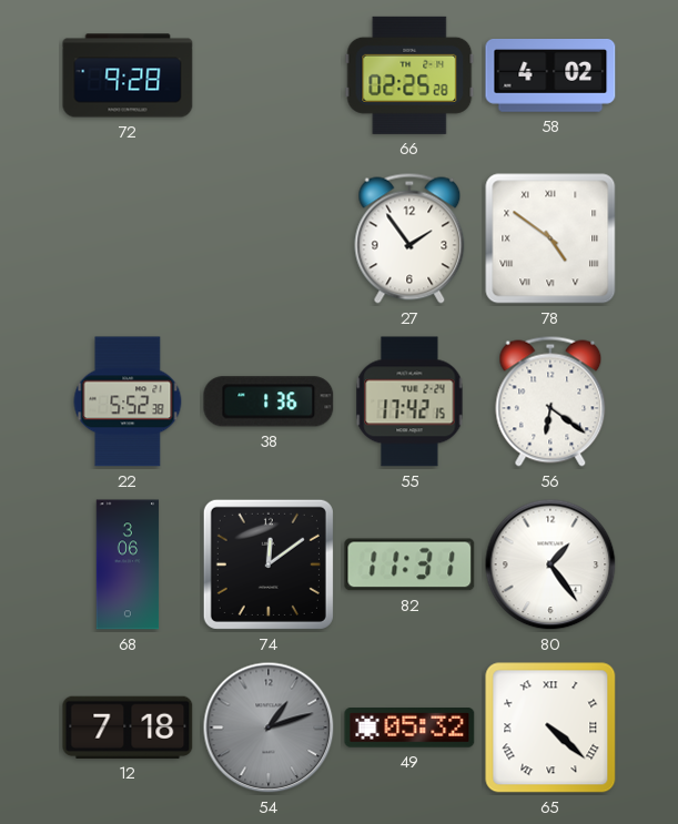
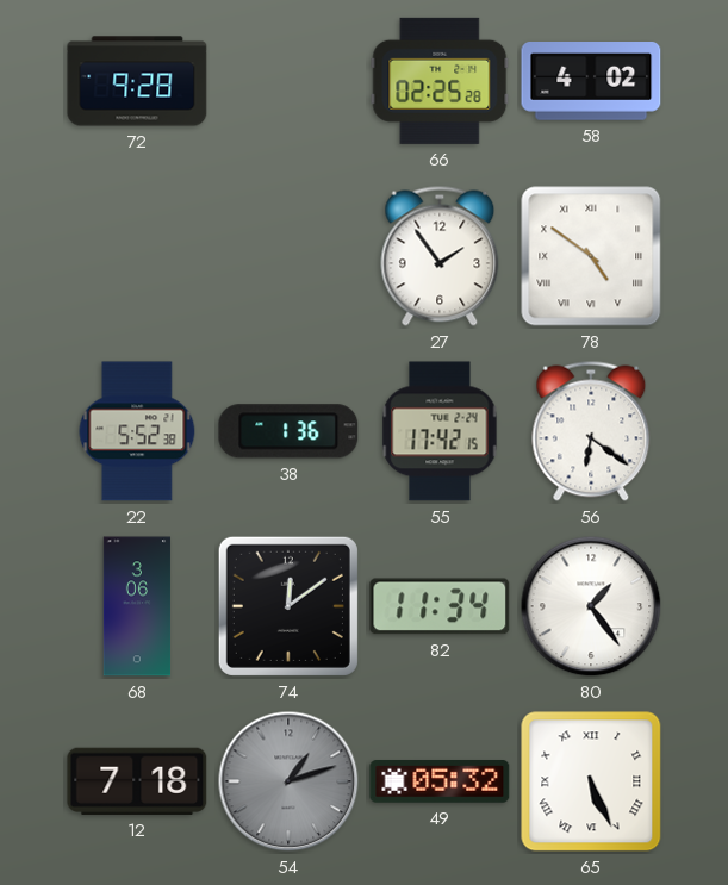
82: 11:31 -> 11:34 (440, 606)
65: 4:22 -> 5:26 (591, 781)
